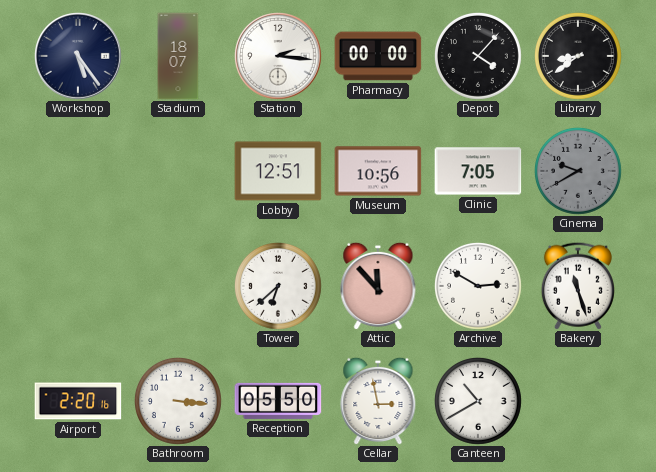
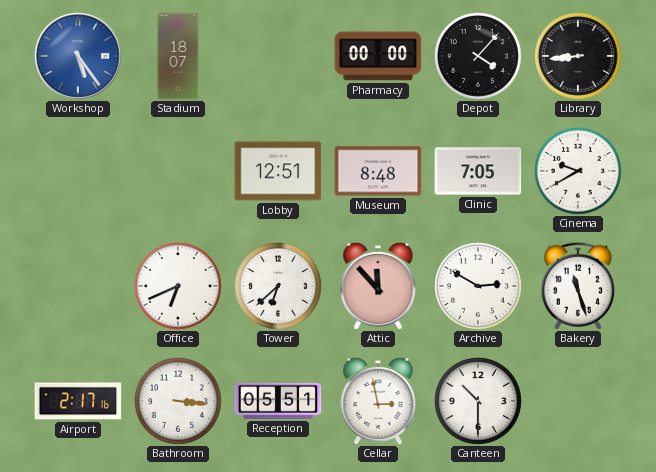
Workshop dial: navy -> blue (79, 57)
Station: 2:16 -> none (279, 57)
Library: 8:39 -> 8:44 (578, 56)
Museum: 10:56 -> 8:48 (378, 171)
Cinema dial: grey -> white (578, 171)
Office: none -> 6:41 (178, 286)
Airport: 2:20 -> 2:17 (78, 401)
Reception: 05:50 -> 05:51 (278, 401)
Canteen: 10:40 -> 10:30 (478, 401)
